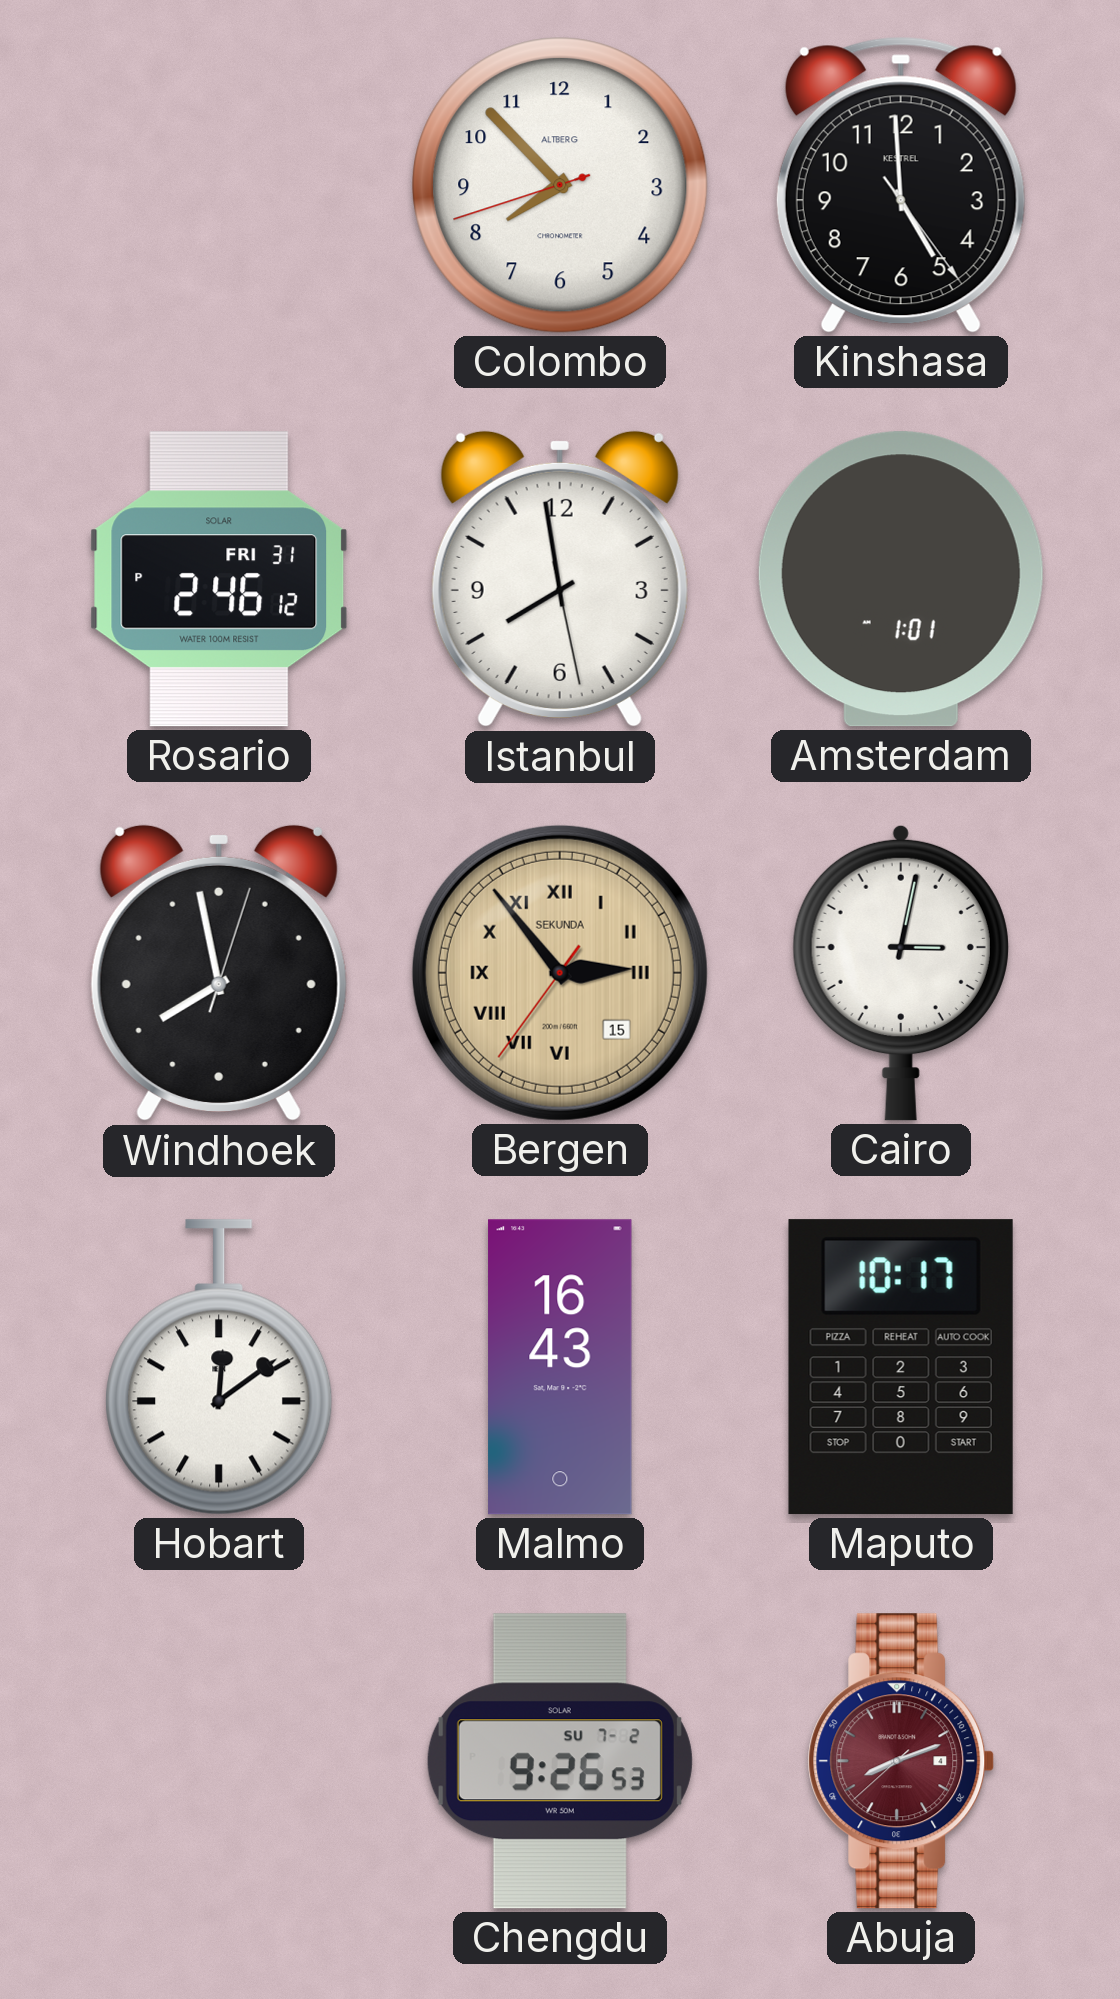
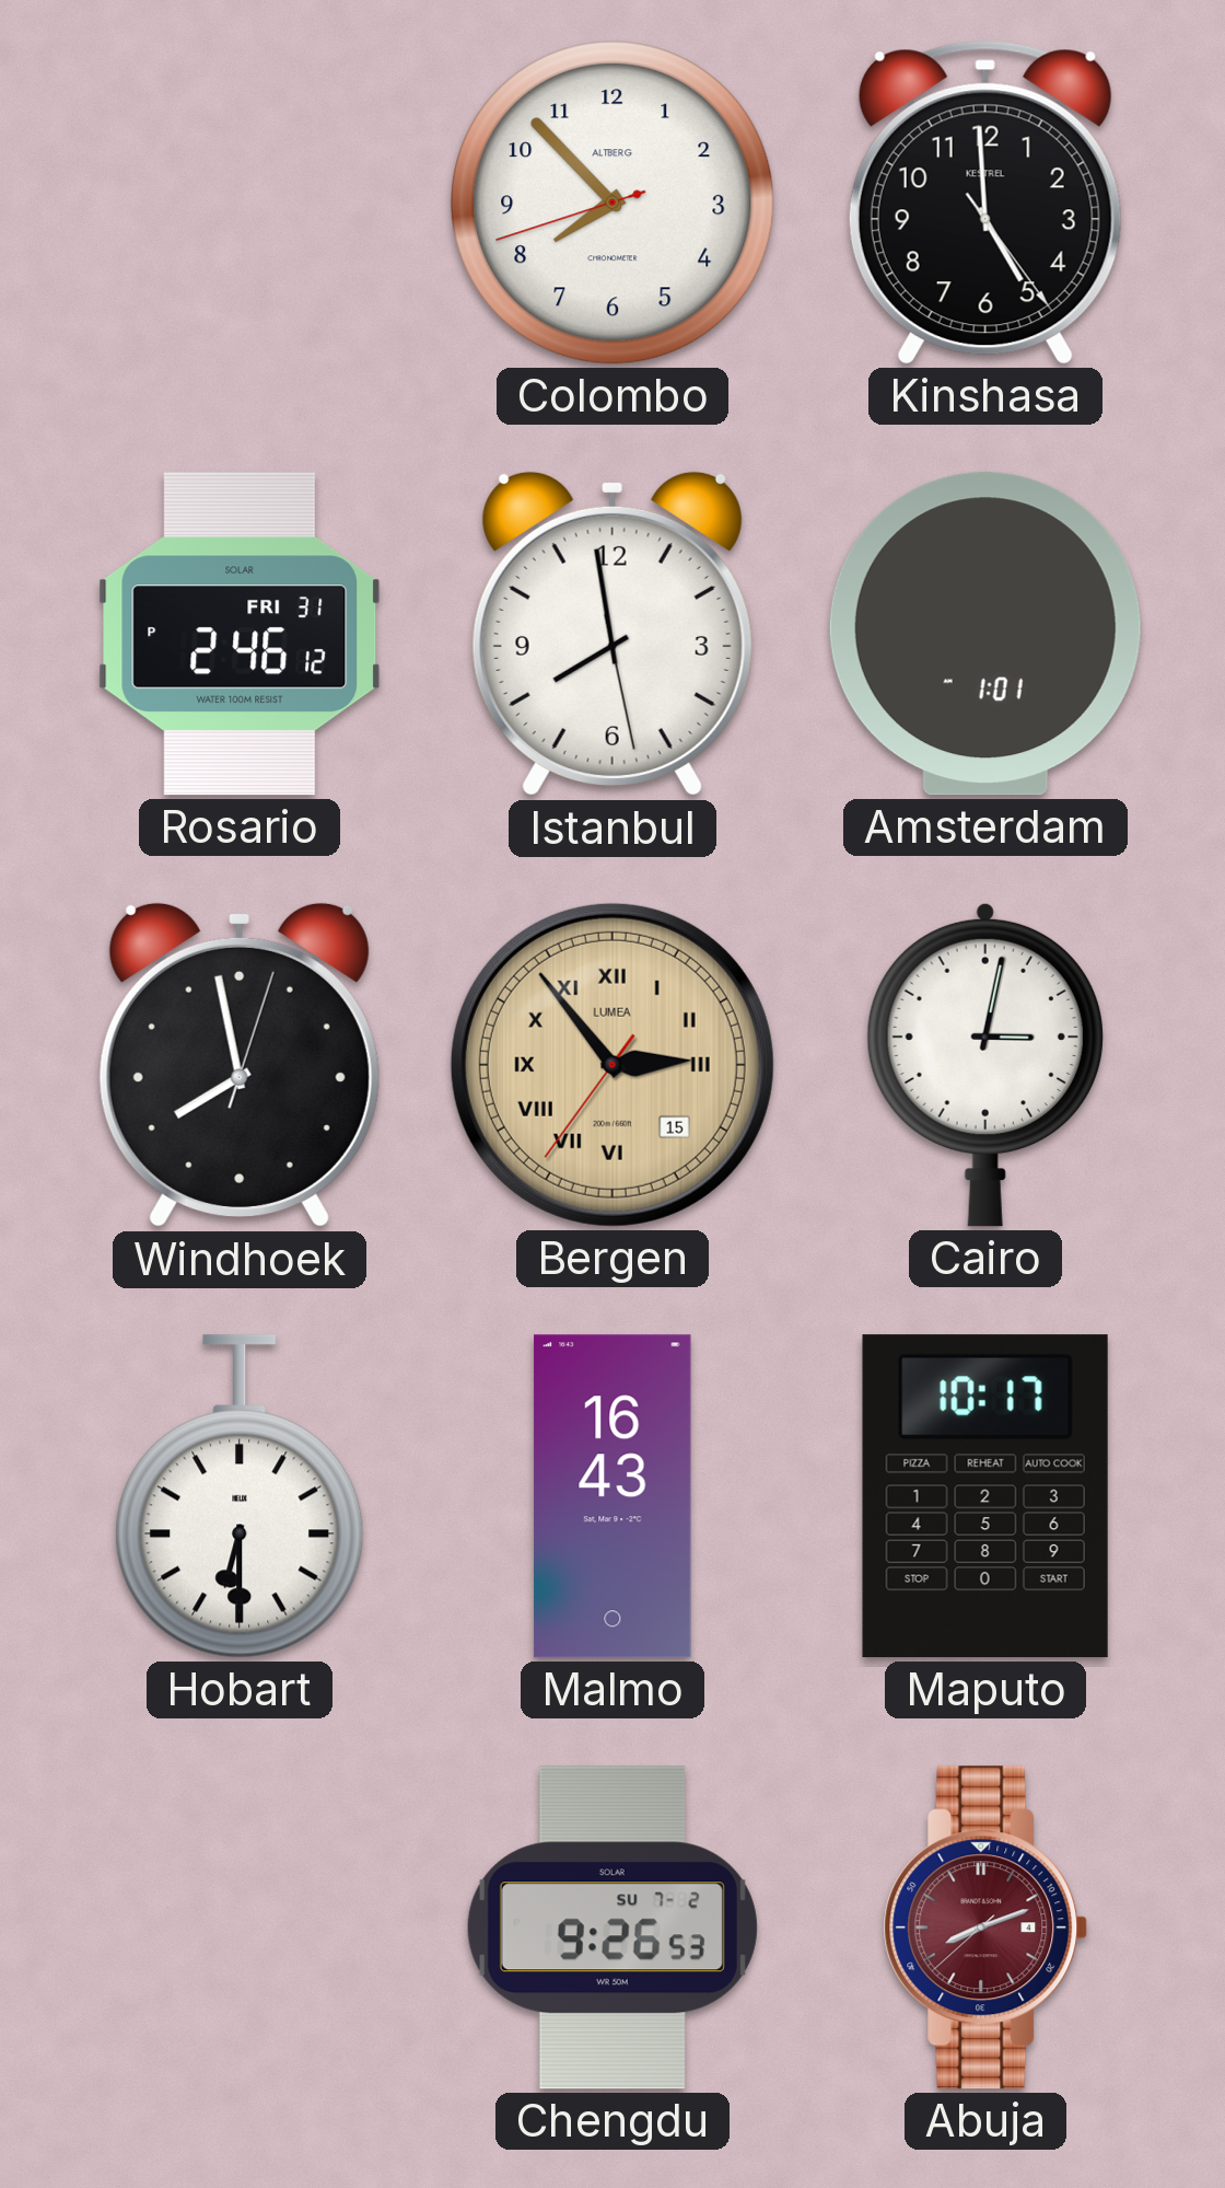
Bergen brand: SEKUNDA -> LUMEA (612, 1065)
Hobart: 12:09 -> 6:30 (240, 1496)
